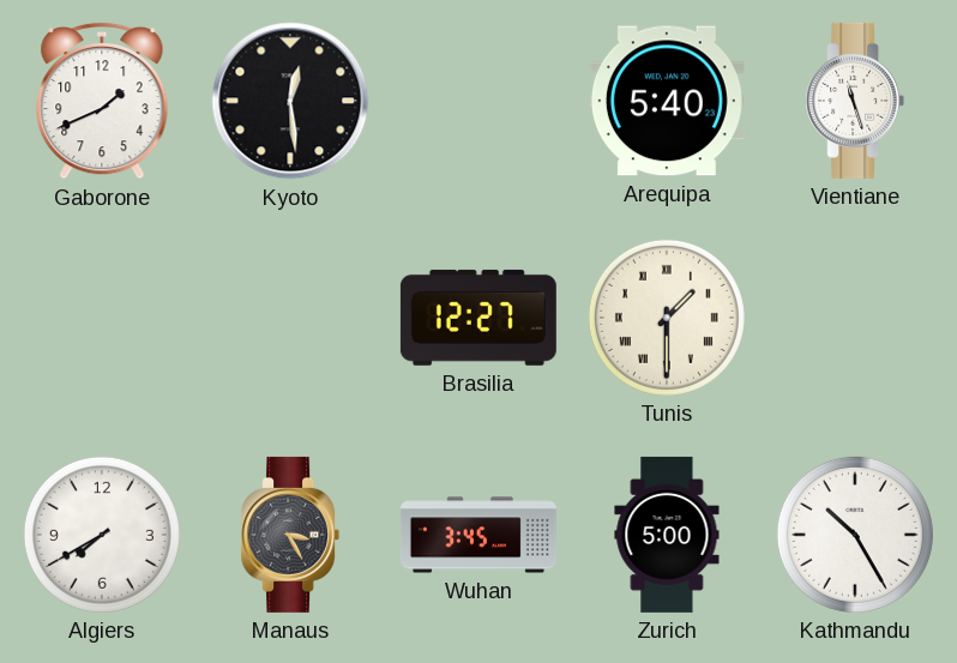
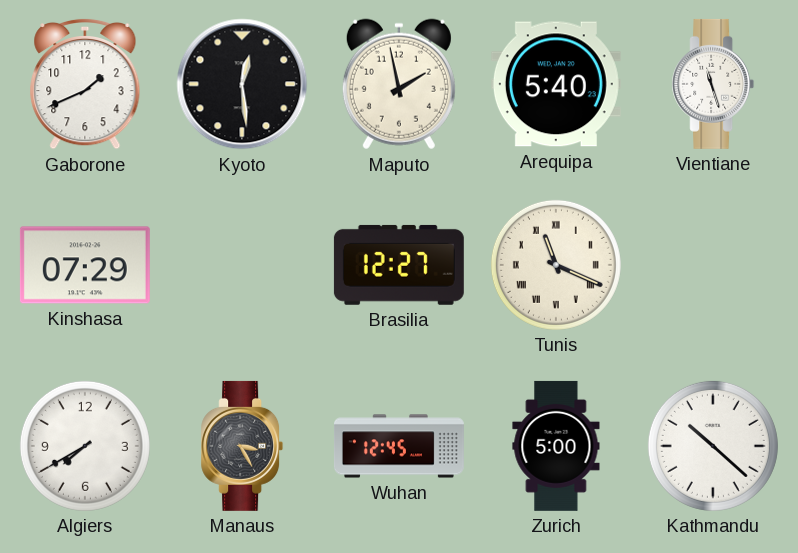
Maputo: none -> 1:58 (399, 84)
Kinshasa: none -> 07:29 (85, 265)
Tunis: 1:30 -> 11:19 (556, 265)
Wuhan: 3:45 -> 12:45 (399, 446)
Kathmandu: 10:25 -> 10:22 (713, 446)
